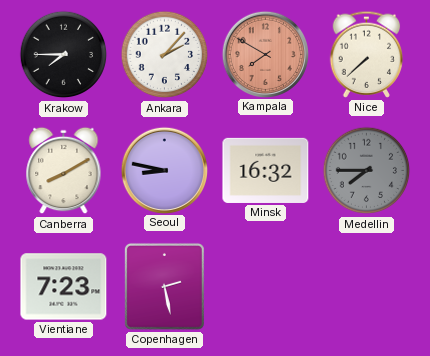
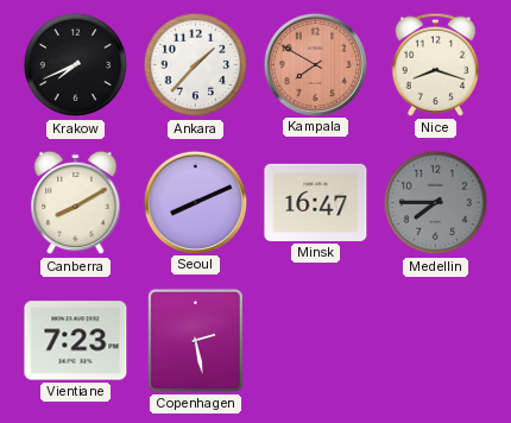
Krakow: 7:45 -> 7:41 (76, 65)
Ankara: 2:07 -> 1:37 (196, 65)
Nice: 7:38 -> 8:18 (436, 64)
Seoul: 8:47 -> 8:11 (195, 202)
Minsk: 16:32 -> 16:47 (316, 202)
